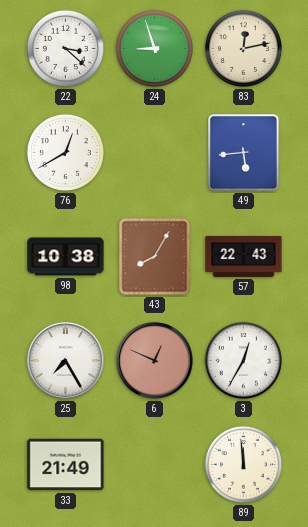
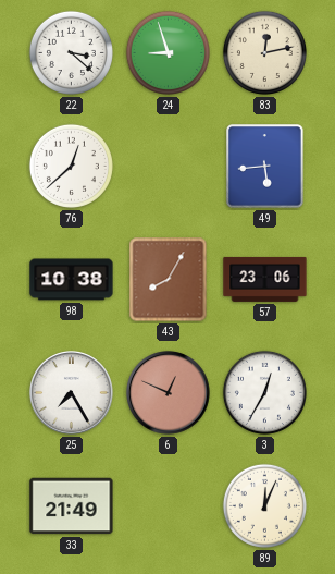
76: 12:40 -> 12:38 (71, 166)
57: 22:43 -> 23:06 (265, 279)
89: 11:59 -> 12:04 (264, 505)
